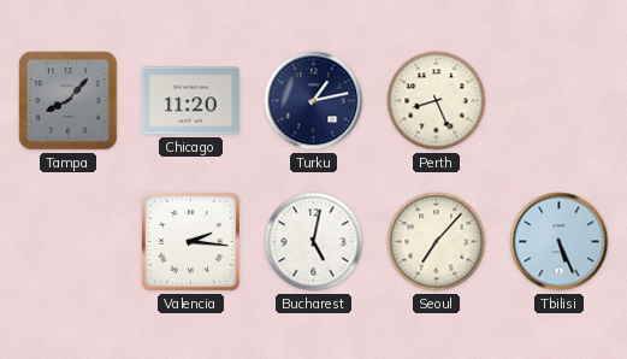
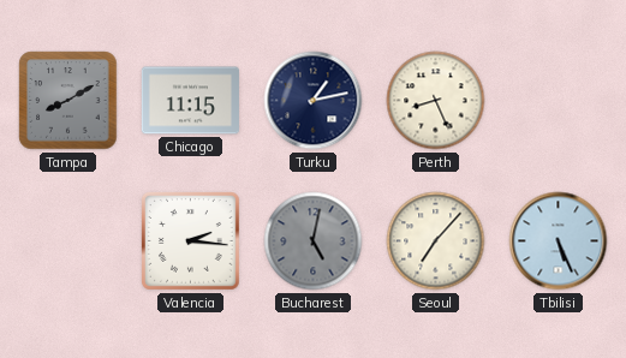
Tampa: 8:07 -> 8:10 (68, 101)
Chicago: 11:20 -> 11:15 (190, 101)
Bucharest dial: white -> grey (314, 241)
